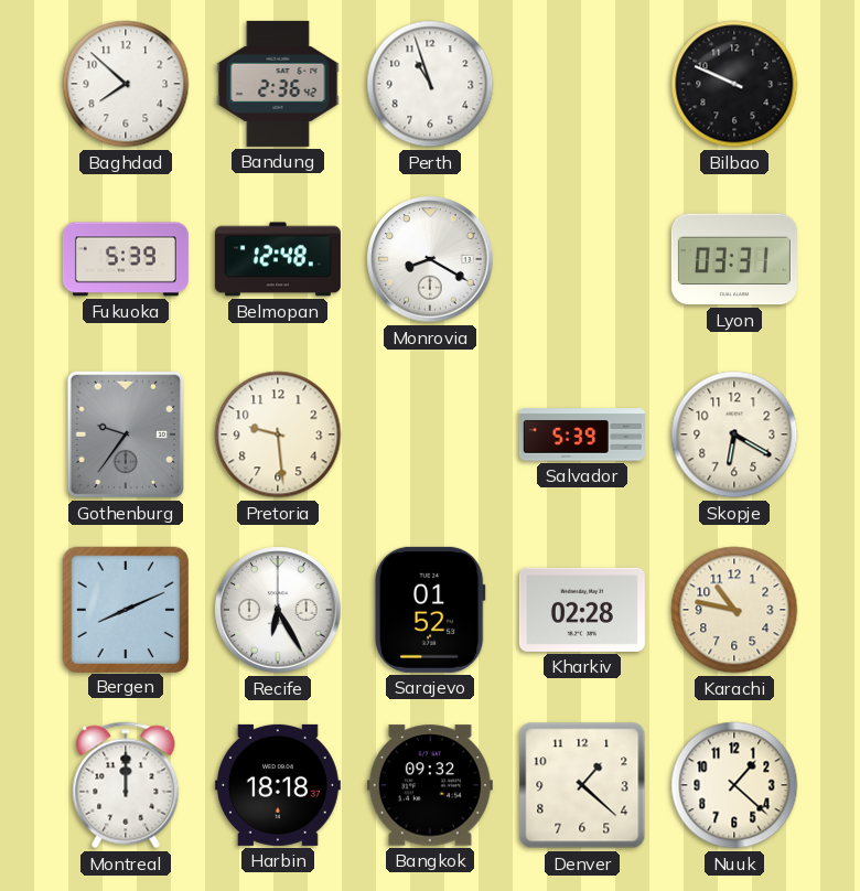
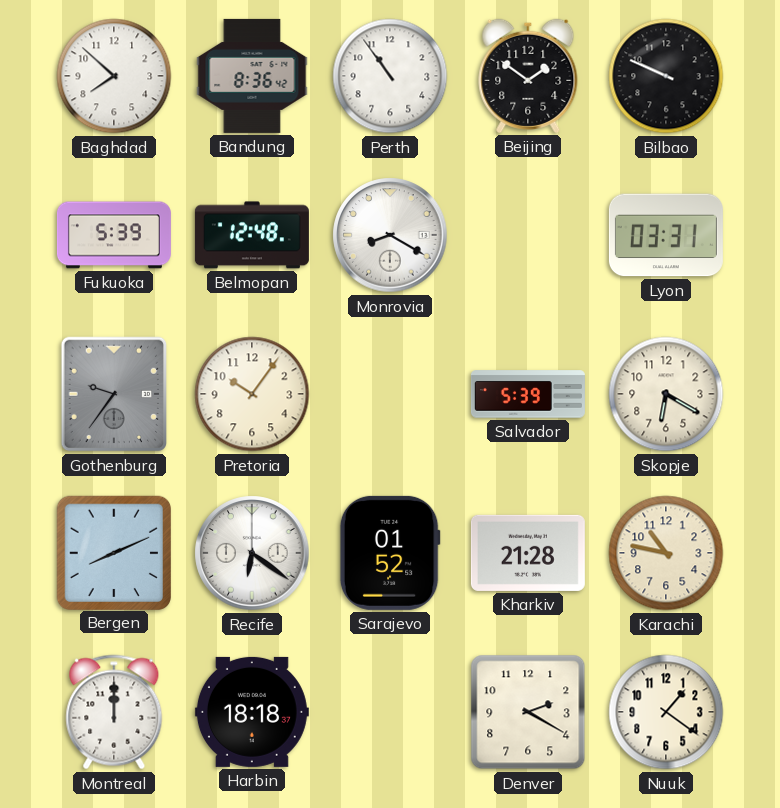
Bandung: 2:36 -> 8:36 (252, 76)
Perth: 10:57 -> 10:54 (390, 76)
Beijing: none -> 1:51 (528, 76)
Pretoria: 9:29 -> 10:06 (252, 394)
Recife: 6:25 -> 6:21 (252, 553)
Kharkiv: 02:28 -> 21:28 (528, 553)
Bangkok: 09:32 -> none (430, 785)
Denver: 1:22 -> 2:20 (528, 712)
Nuuk: 1:22 -> 1:21 (666, 712)
